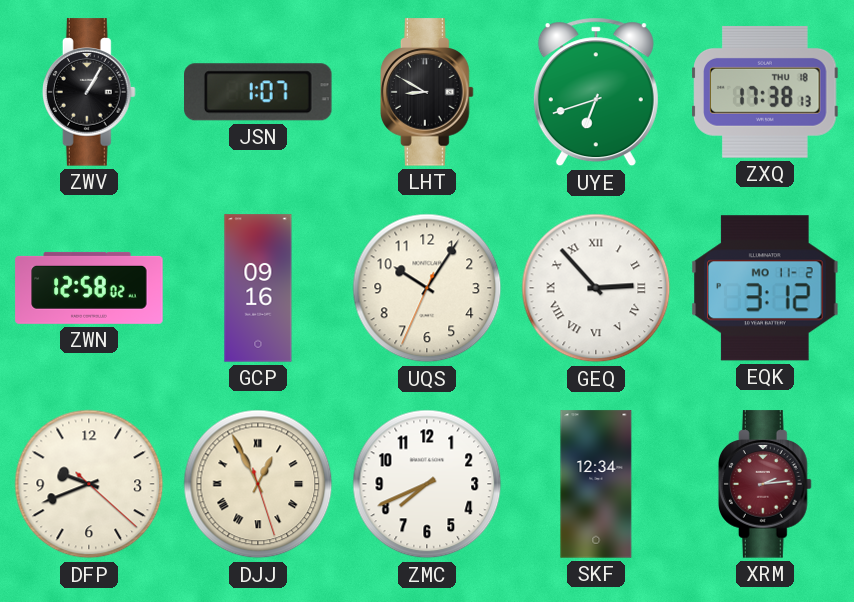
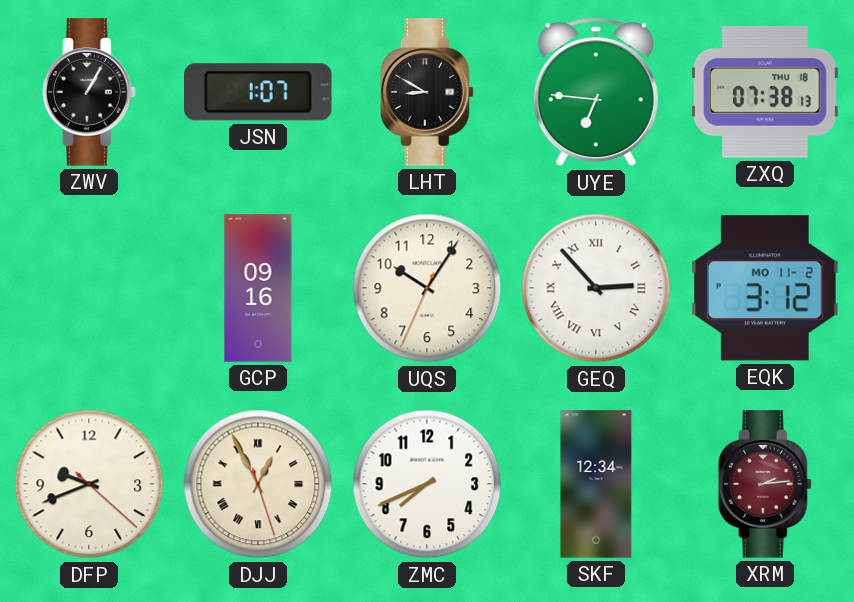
UYE: 6:42 -> 6:46 (596, 92)
ZXQ: 17:38 -> 07:38 (765, 92)
ZWN: 12:58 -> none (89, 288)
